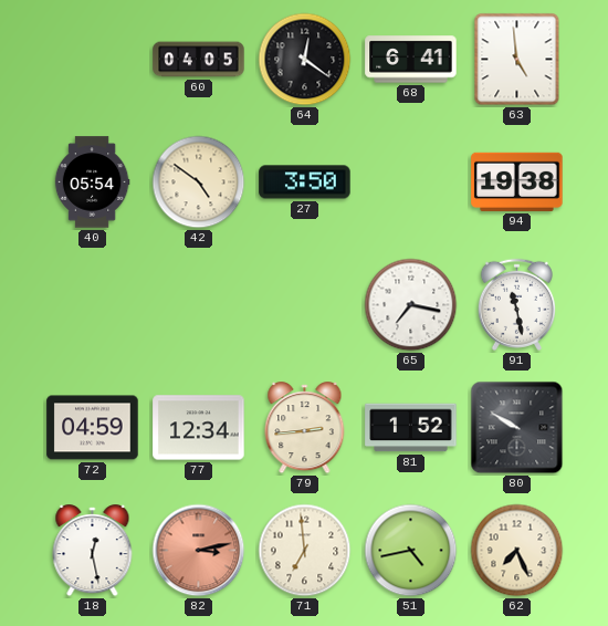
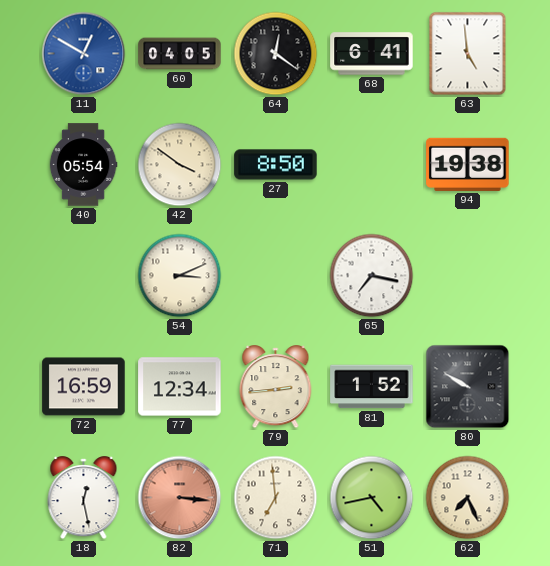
11: none -> 12:50 (84, 54)
42: 4:51 -> 3:51 (180, 165)
27: 3:50 -> 8:50 (276, 165)
54: none -> 3:11 (180, 276)
91: 11:28 -> none (516, 304)
72: 04:59 -> 16:59 (84, 387)
82: 3:13 -> 3:16 (180, 498)
